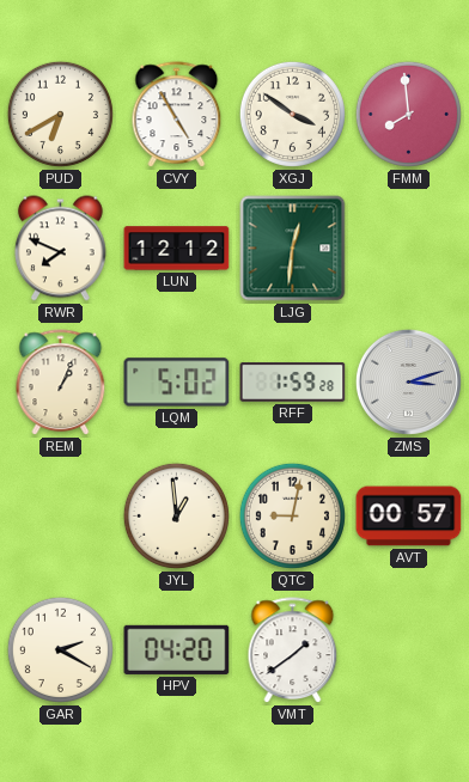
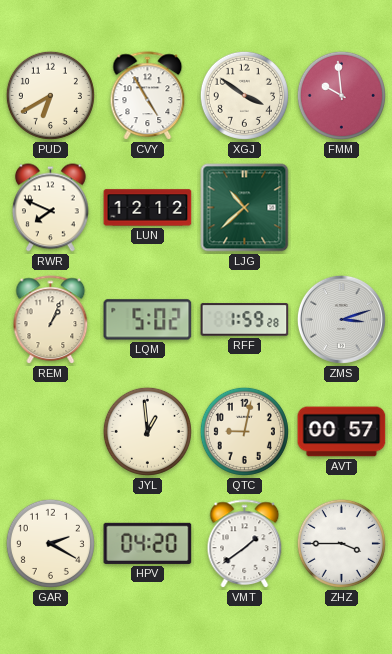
FMM: 7:59 -> 9:59 (341, 95)
LJG: 12:31 -> 10:38 (245, 208)
ZHZ: none -> 3:45 (341, 543)
